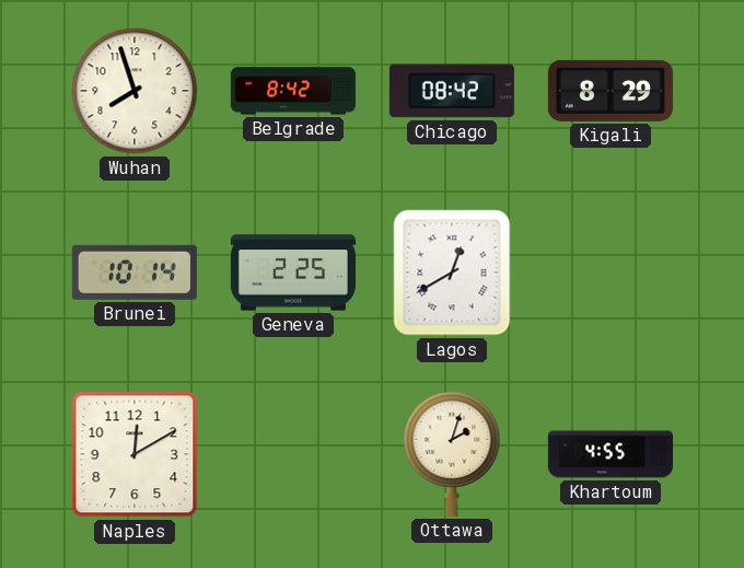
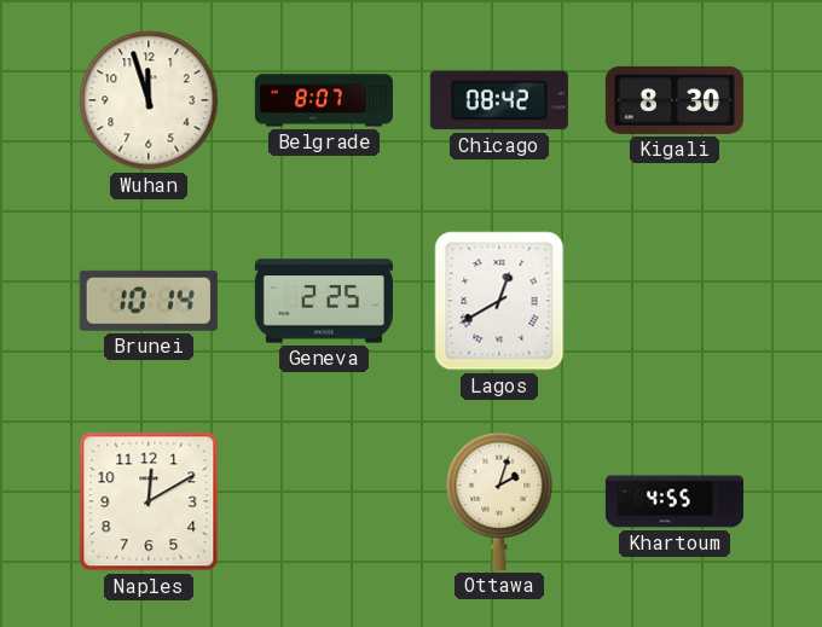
Wuhan: 7:57 -> 11:57 (149, 100)
Belgrade: 8:42 -> 8:07 (324, 100)
Kigali: 8:29 -> 8:30 (675, 100)
